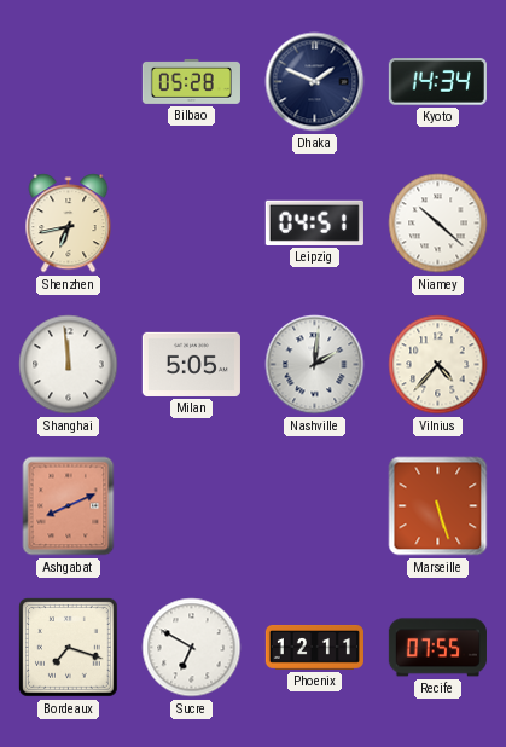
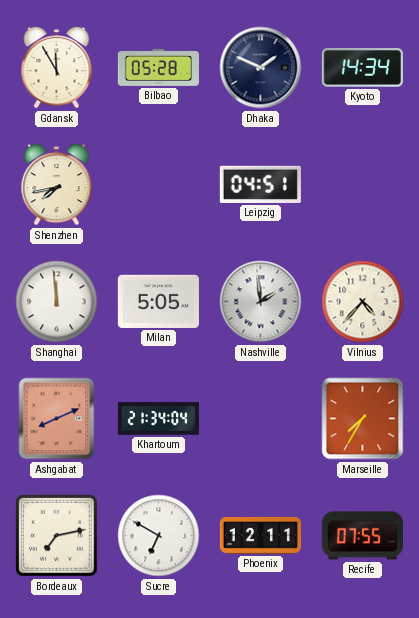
Gdansk: none -> 11:55 (57, 68)
Shenzhen: 6:43 -> 7:43 (57, 185)
Niamey: 10:22 -> none (438, 224)
Nashville: 2:01 -> 1:59 (261, 302)
Khartoum: none -> 21:34 (158, 419)
Marseille: 5:27 -> 7:35 (363, 419)
Bordeaux: 7:18 -> 7:13 (57, 536)
